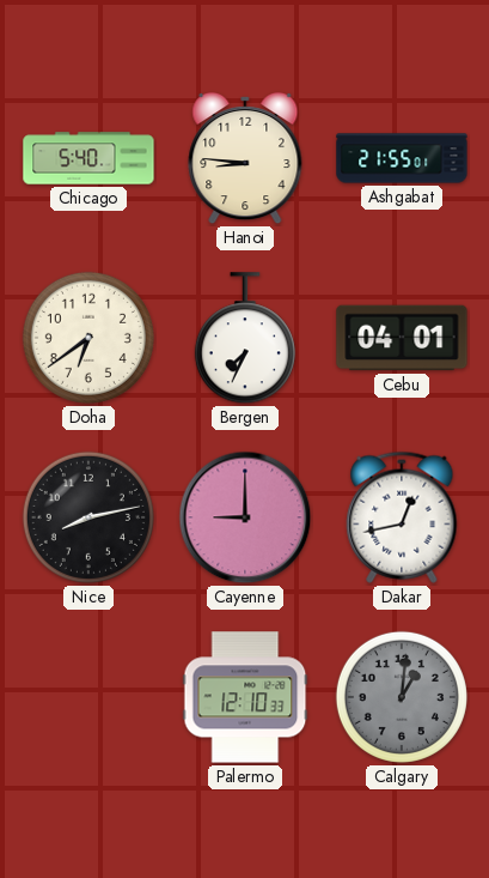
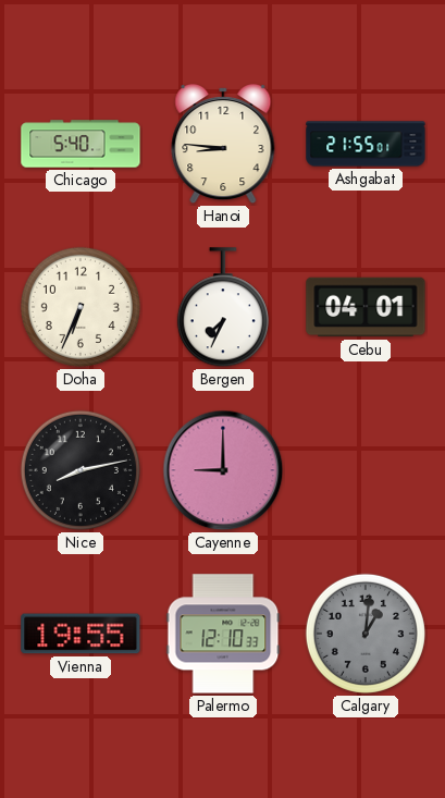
Doha: 6:39 -> 6:34 (81, 307)
Dakar: 12:43 -> none (402, 517)
Vienna: none -> 19:55 (81, 634)
